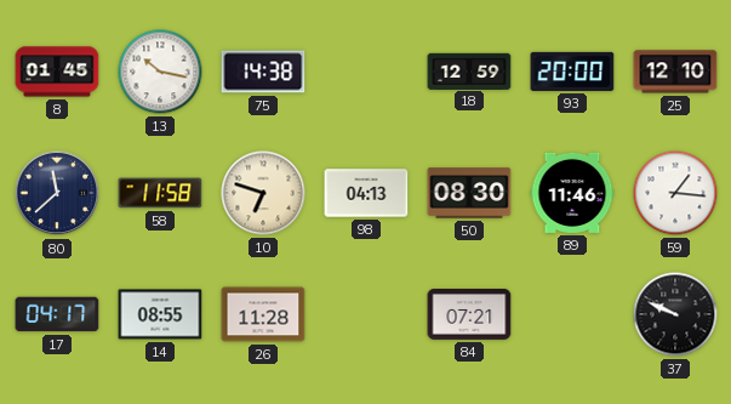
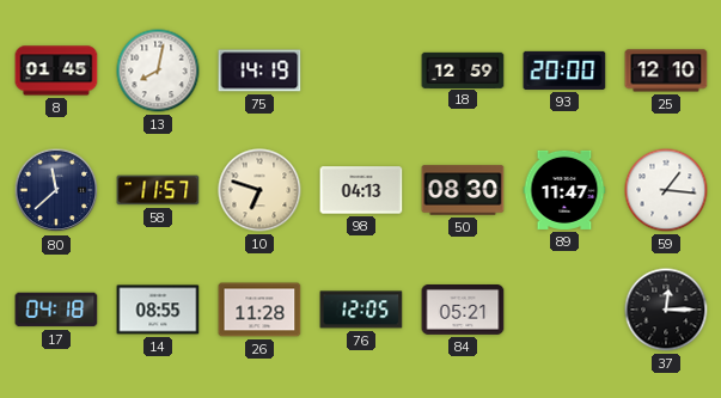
13: 10:17 -> 8:02 (158, 71)
75: 14:38 -> 14:19 (259, 71)
58: 11:58 -> 11:57 (158, 190)
89: 11:46 -> 11:47 (564, 190)
17: 04:17 -> 04:18 (56, 310)
76: none -> 12:05 (361, 310)
84: 07:21 -> 05:21 (463, 311)
37: 9:49 -> 12:15 (666, 310)
